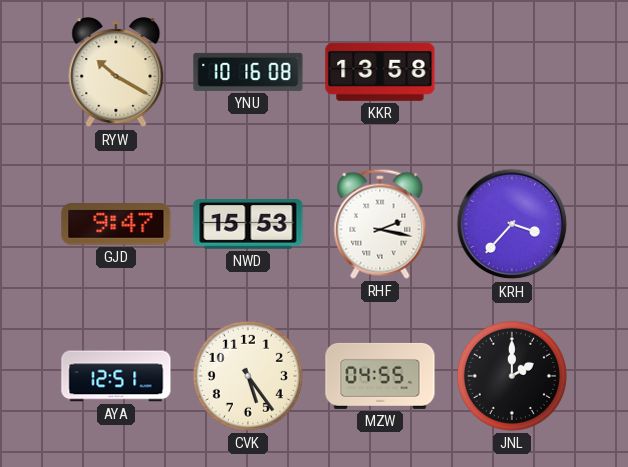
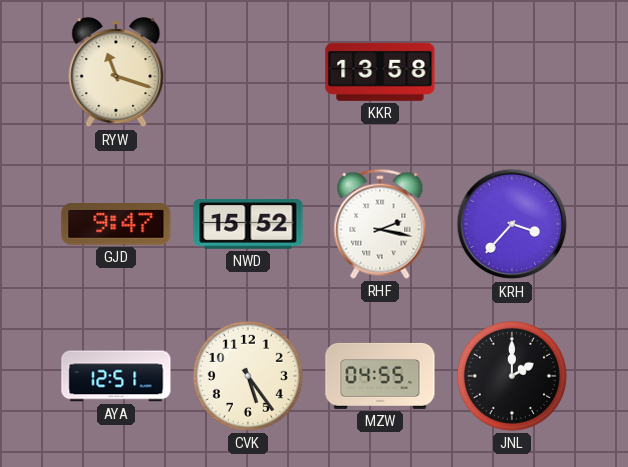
RYW: 10:20 -> 11:18 (116, 73)
YNU: 10:16 -> none (248, 72)
NWD: 15:53 -> 15:52 (248, 224)
